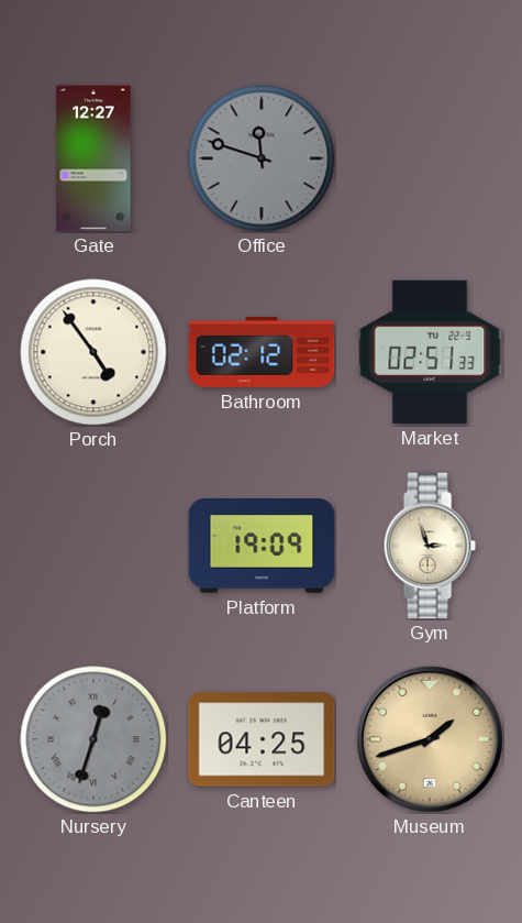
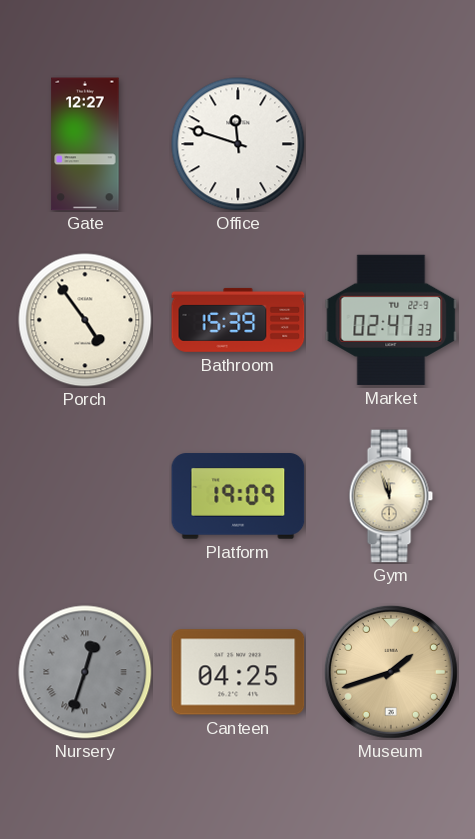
Office dial: grey -> white (238, 144)
Bathroom: 02:12 -> 15:39 (238, 320)
Market: 02:51 -> 02:47 (391, 320)
Gym: 2:57 -> 11:57 (391, 496)
